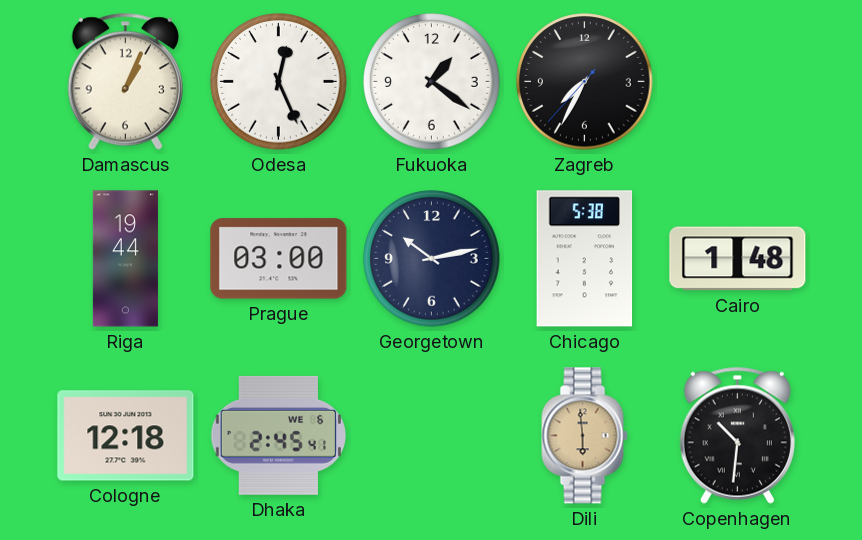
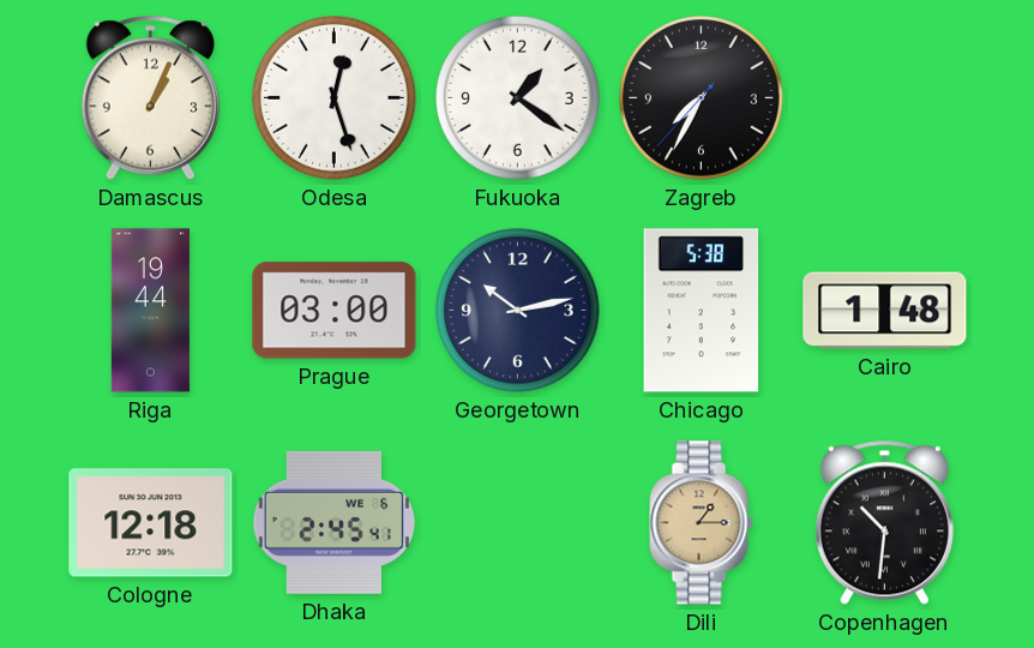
Odesa: 12:26 -> 12:27 (335, 98)
Dili: 5:59 -> 1:15 (702, 523)
